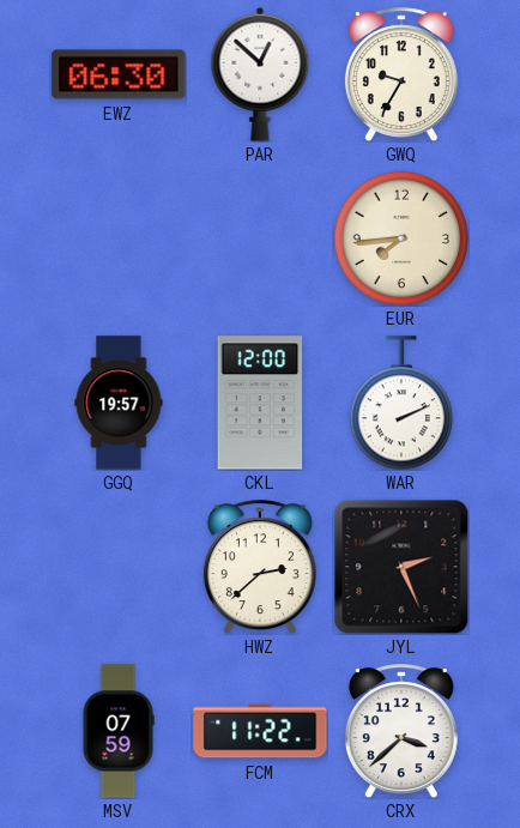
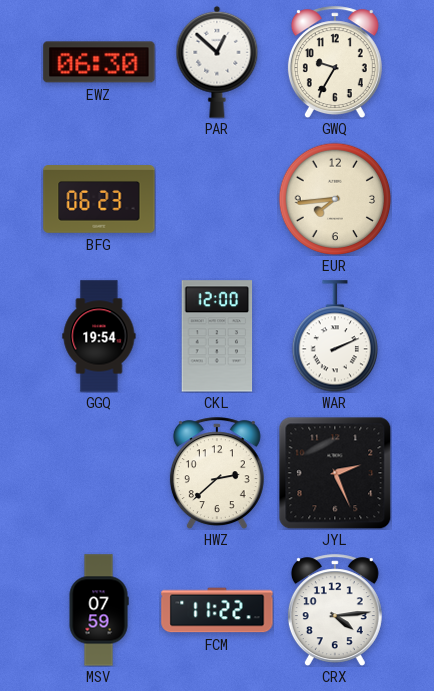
BFG: none -> 06:23 (99, 199)
GGQ: 19:57 -> 19:54 (99, 336)
CRX: 3:38 -> 4:14 (335, 610)
